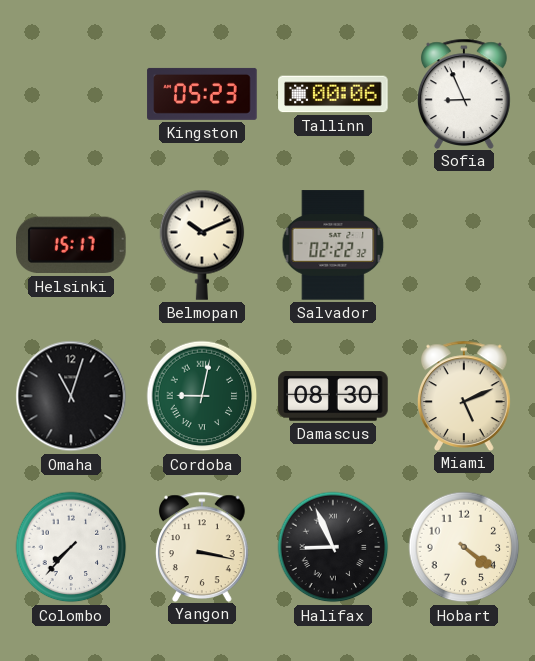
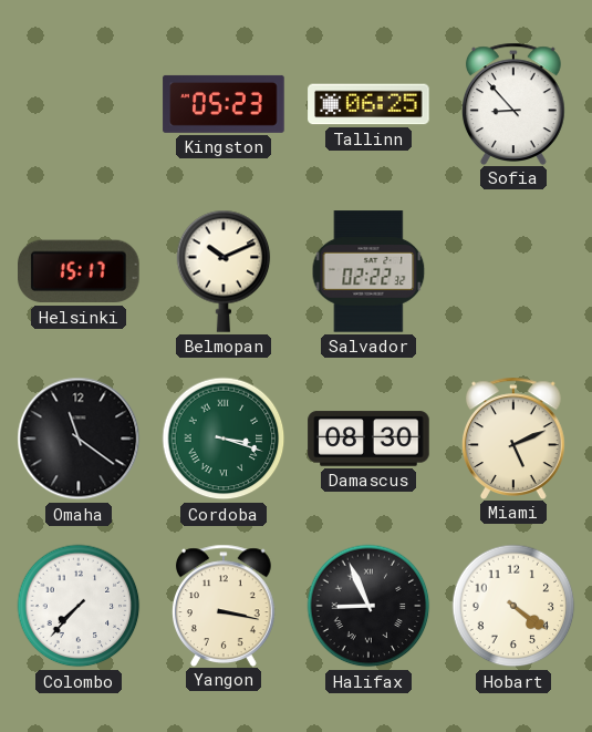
Tallinn: 00:06 -> 06:25 (368, 104)
Sofia: 8:56 -> 8:53 (515, 103)
Omaha: 11:03 -> 11:21 (79, 439)
Cordoba: 9:02 -> 3:18 (224, 439)
